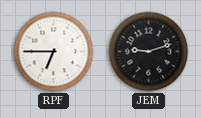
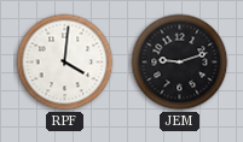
RPF: 6:45 -> 4:01 (65, 63)
